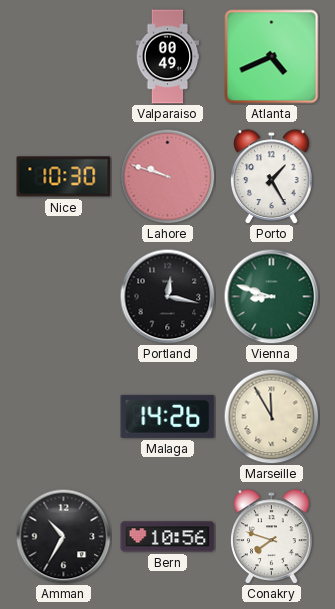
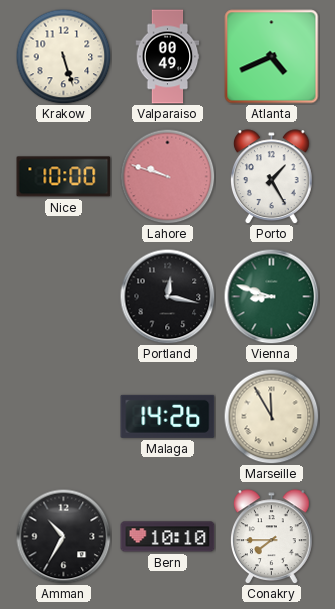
Krakow: none -> 5:27 (63, 56)
Nice: 10:30 -> 10:00 (64, 177)
Bern: 10:56 -> 10:10 (168, 537)
Conakry: 7:48 -> 7:45 (272, 537)
